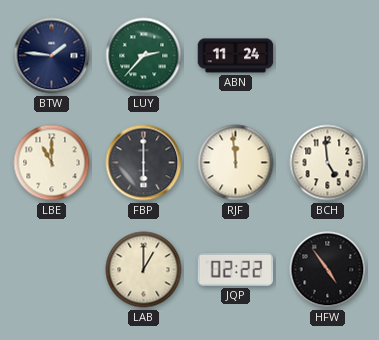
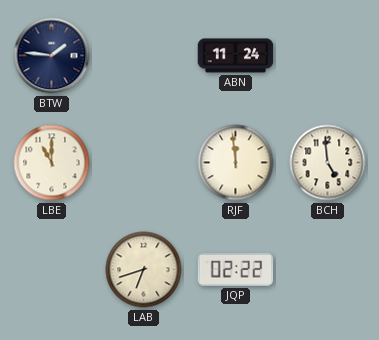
LUY: 2:37 -> none (144, 56)
FBP: 6:00 -> none (144, 163)
LAB: 1:00 -> 6:42 (144, 270)
HFW: 4:54 -> none (328, 270)
